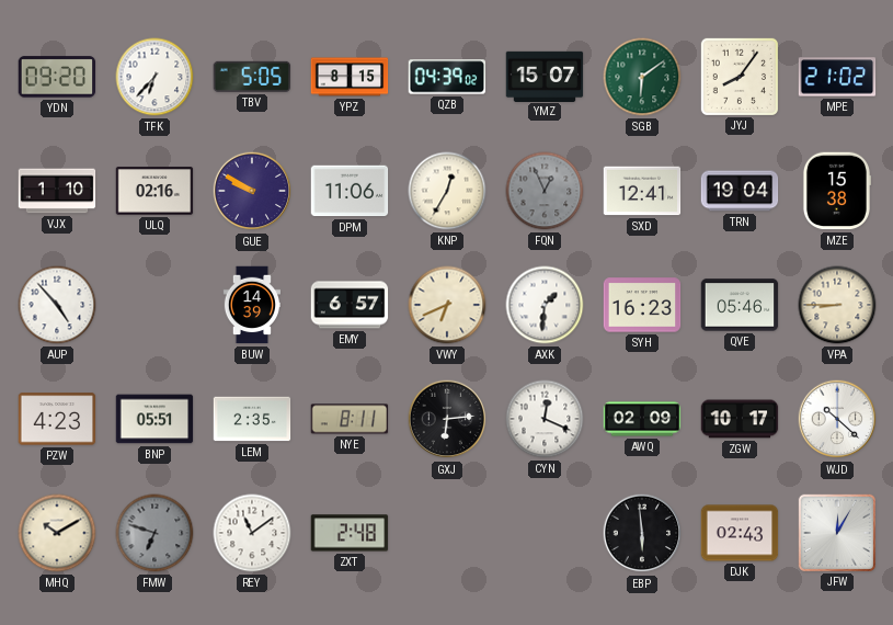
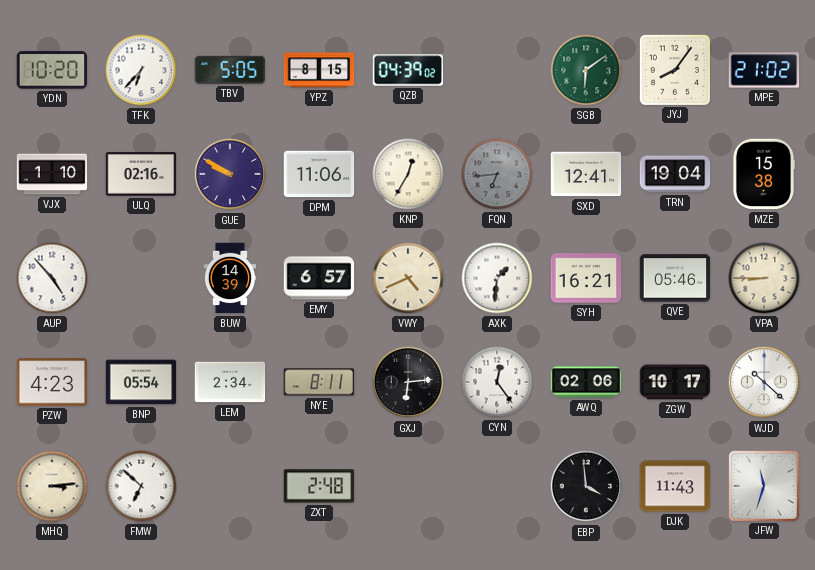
YDN: 09:20 -> 10:20 (52, 70)
YMZ: 15:07 -> none (545, 76)
FQN: 12:56 -> 6:44 (497, 174)
VWY: 6:41 -> 4:41 (408, 278)
SYH: 16:23 -> 16:21 (586, 278)
BNP: 05:51 -> 05:54 (141, 382)
LEM: 2:35 -> 2:34 (230, 382)
CYN: 12:19 -> 12:24 (497, 382)
AWQ: 02:09 -> 02:06 (586, 382)
MHQ: 10:10 -> 3:14 (52, 486)
FMW: 6:48 -> 6:52 (141, 486)
FMW dial: grey -> white (141, 486)
REY: 11:09 -> none (252, 533)
EBP: 5:59 -> 3:59 (586, 486)
DJK: 02:43 -> 11:43 (675, 486)
JFW: 12:05 -> 11:33 (763, 485)
